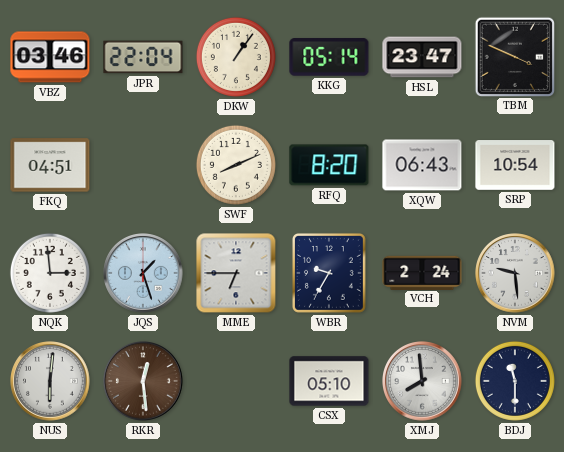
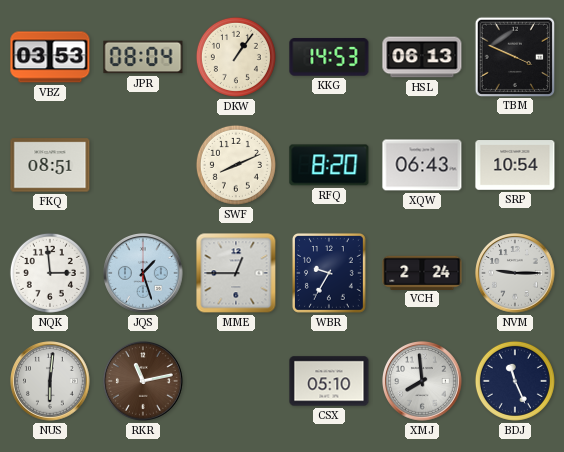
VBZ: 03:46 -> 03:53 (50, 57)
JPR: 22:04 -> 08:04 (143, 57)
KKG: 05:14 -> 14:53 (329, 57)
HSL: 23:47 -> 06:13 (422, 57)
FKQ: 04:51 -> 08:51 (50, 165)
MME: 6:45 -> 12:45 (236, 273)
NVM: 9:29 -> 9:15 (516, 274)
RKR: 12:29 -> 11:13 (144, 382)
BDJ: 11:30 -> 11:26 (515, 381)
